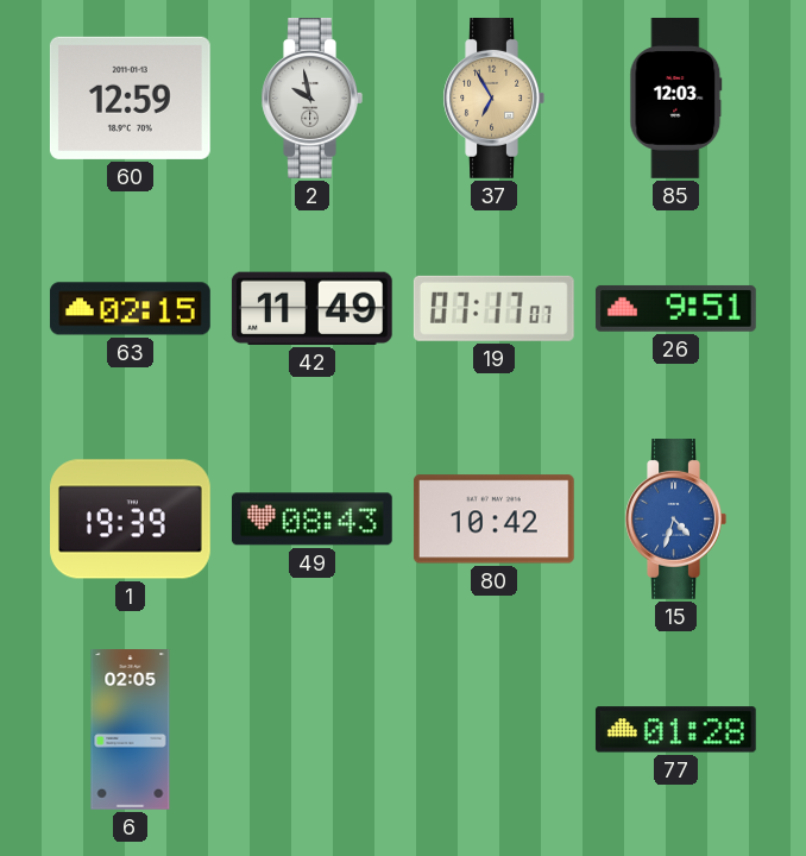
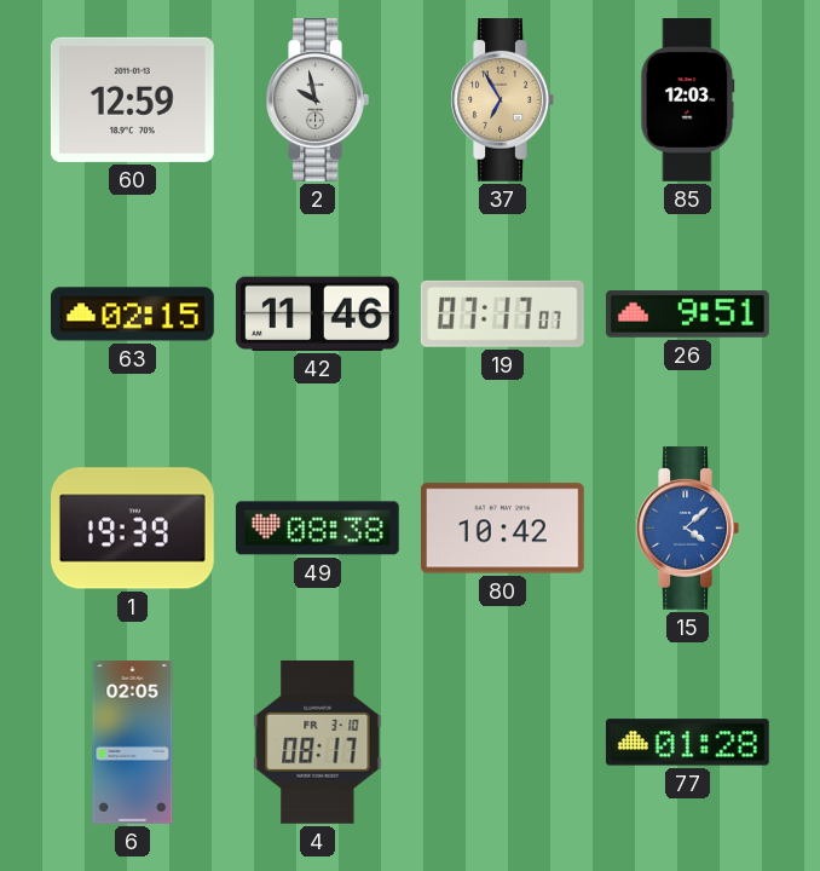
42: 11:49 -> 11:46 (317, 313)
49: 08:43 -> 08:38 (317, 529)
15: 4:33 -> 4:08 (687, 529)
4: none -> 08:17 (318, 742)
